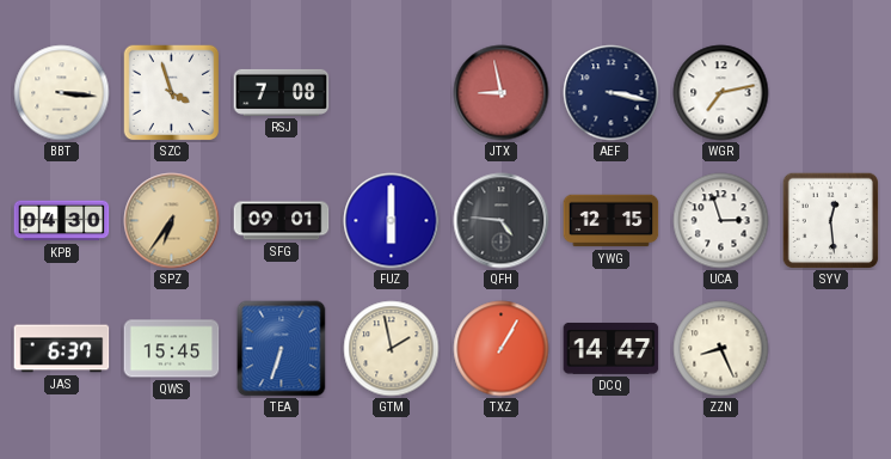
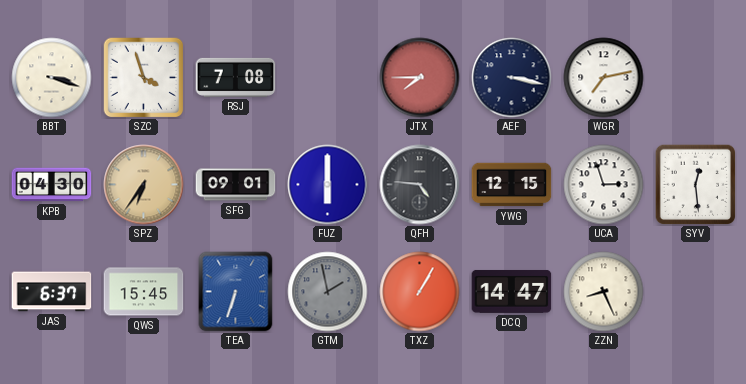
BBT: 3:16 -> 3:18 (52, 78)
JTX: 8:58 -> 7:45 (420, 78)
GTM dial: cream -> grey (328, 292)
